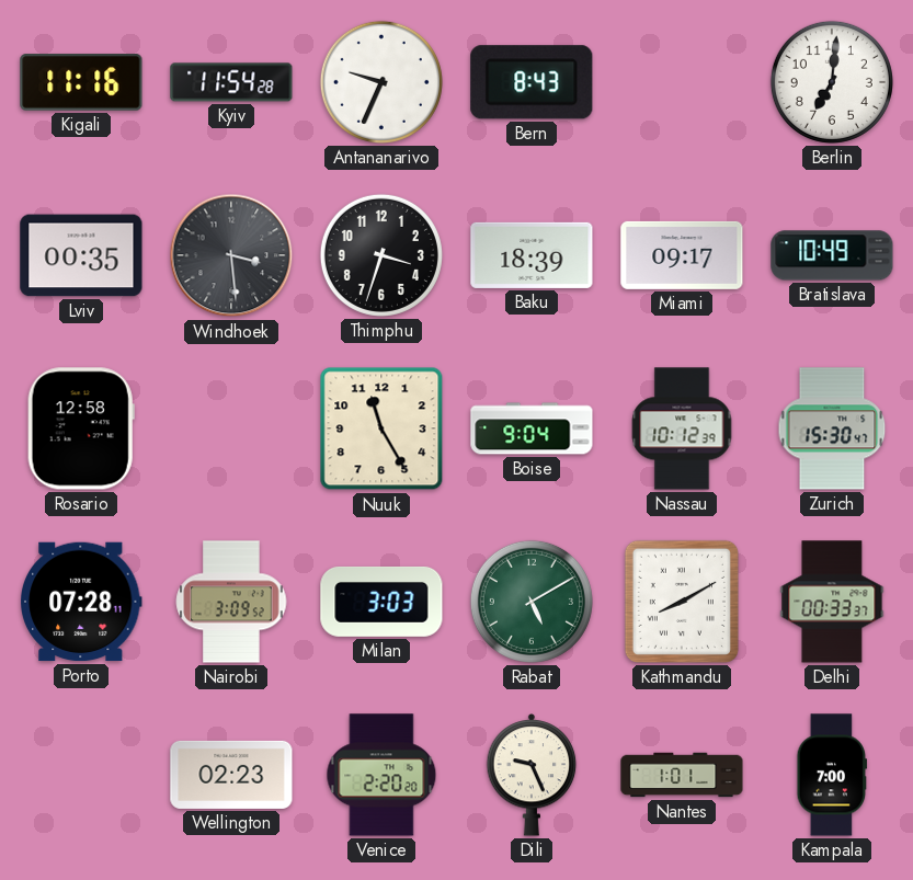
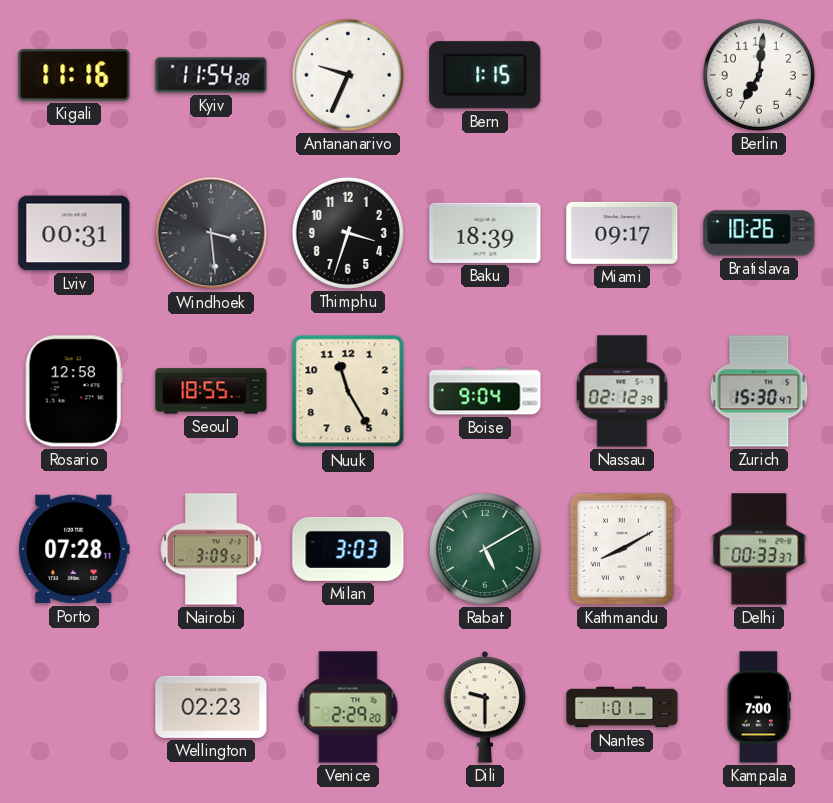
Bern: 8:43 -> 1:15 (485, 75)
Lviv: 00:35 -> 00:31 (74, 233)
Bratislava: 10:49 -> 10:26 (759, 233)
Seoul: none -> 18:55 (211, 391)
Nassau: 10:12 -> 02:12 (622, 391)
Venice: 2:20 -> 2:29 (348, 707)
Dili: 9:26 -> 9:30 (485, 707)
